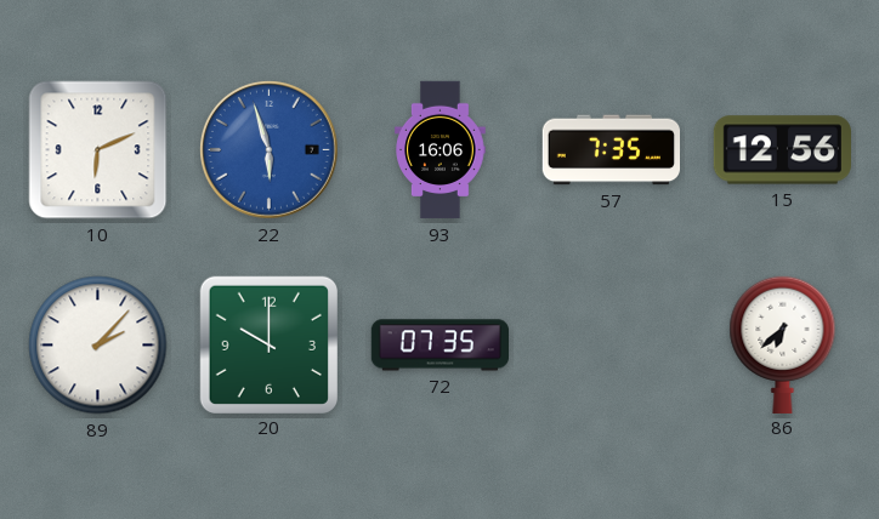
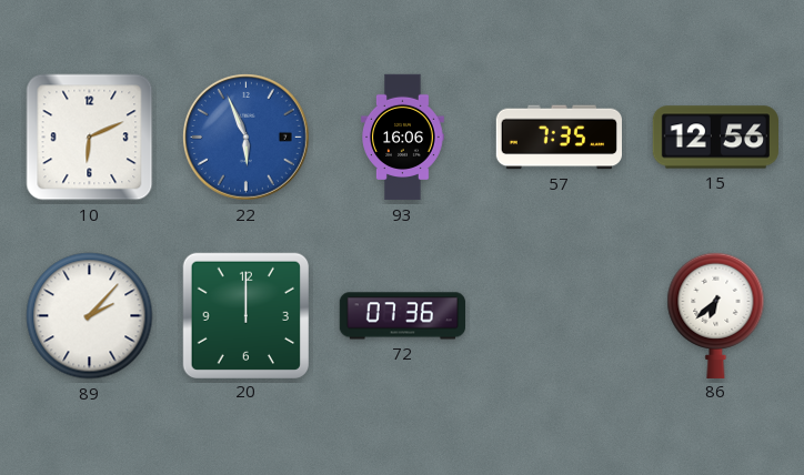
22: 5:57 -> 5:56 (245, 137)
20: 10:00 -> 12:00 (245, 315)
72: 07:35 -> 07:36 (402, 316)
